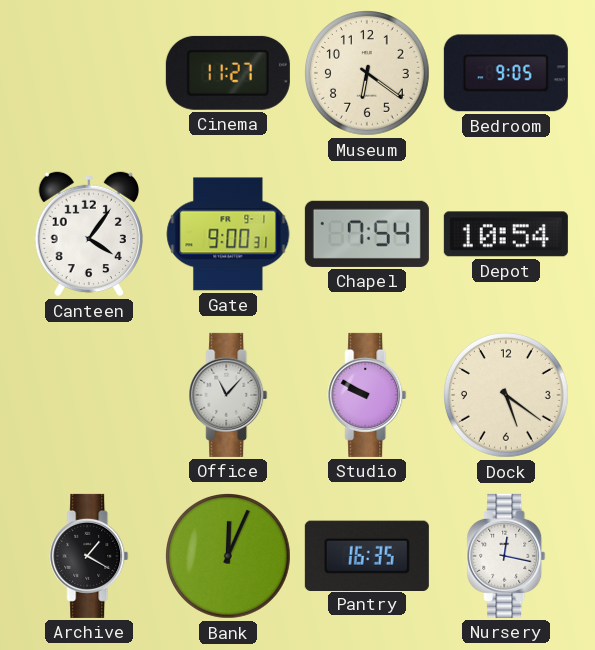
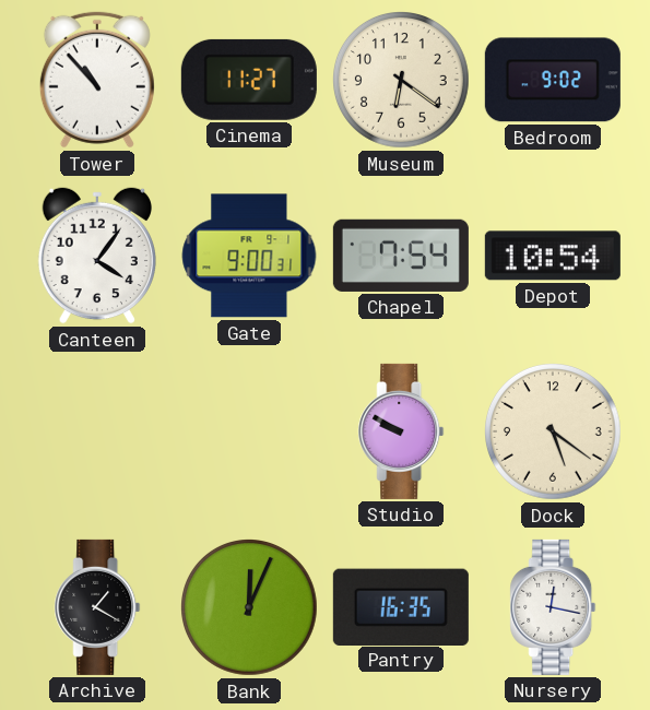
Tower: none -> 10:53 (97, 80)
Bedroom: 9:05 -> 9:02 (553, 80)
Office: 11:07 -> none (228, 395)
